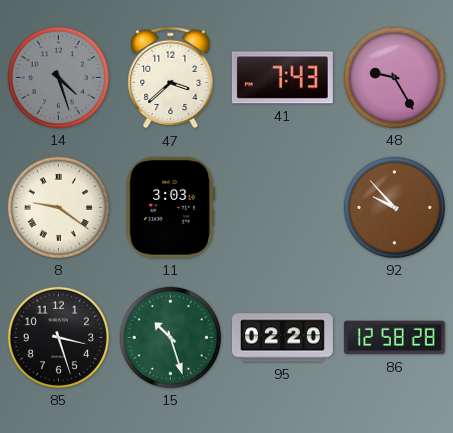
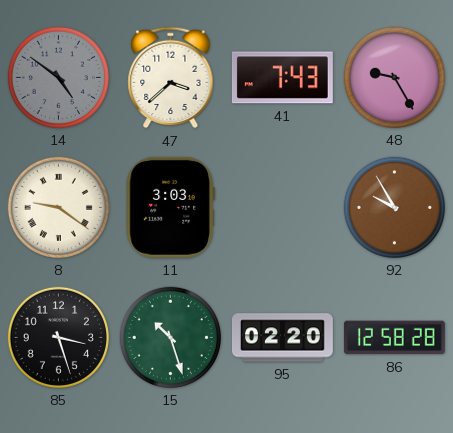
14: 4:27 -> 4:51 (58, 77)
92: 9:53 -> 9:55 (394, 207)
